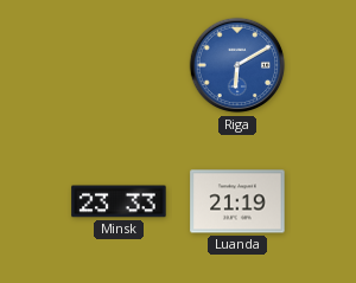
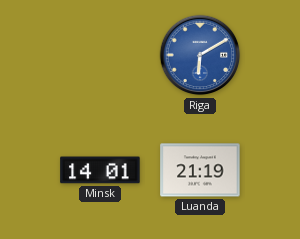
Minsk: 23:33 -> 14:01 (100, 170)
